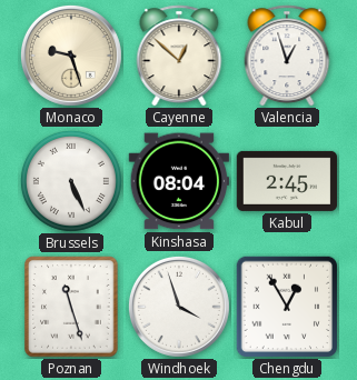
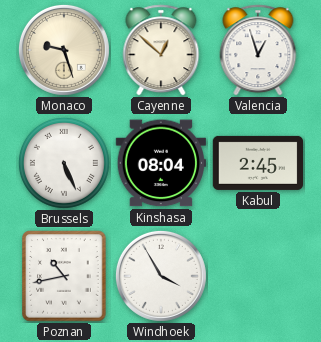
Poznan: 11:27 -> 10:43 (64, 276)
Windhoek: 3:57 -> 3:55 (161, 276)
Chengdu: 12:55 -> none (287, 307)
